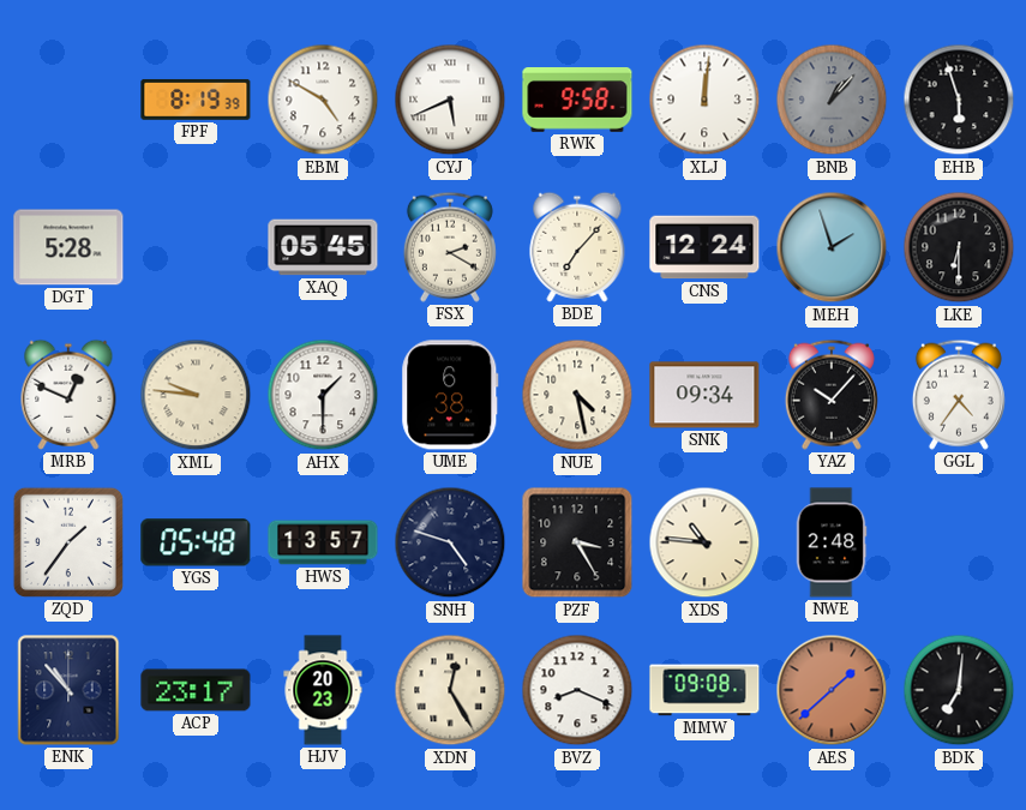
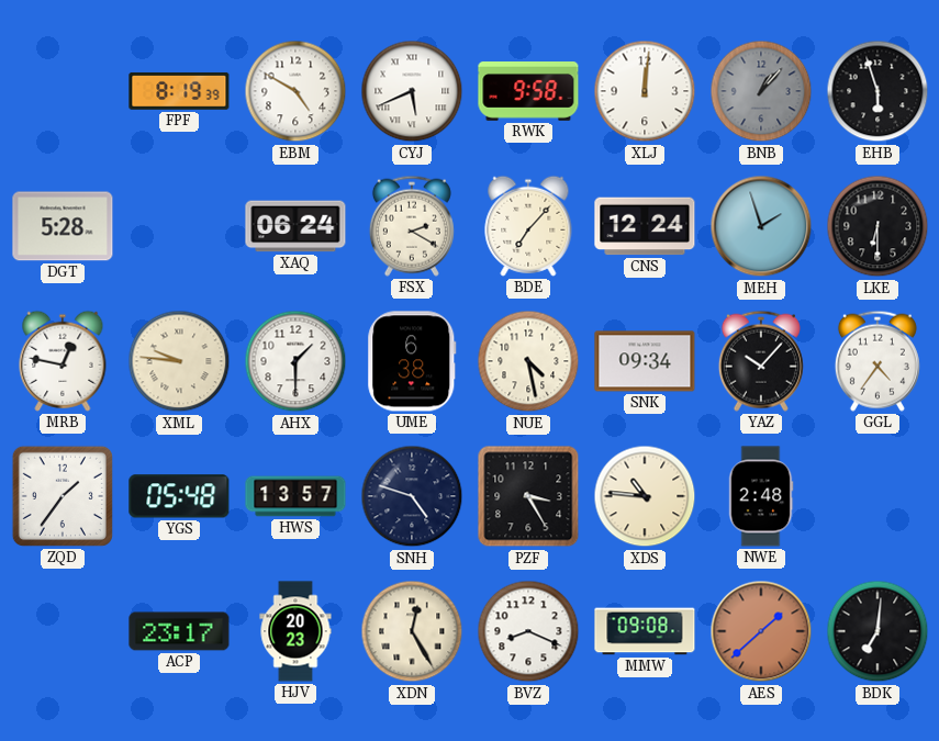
XAQ: 05:45 -> 06:24 (295, 226)
MRB: 12:49 -> 12:47 (63, 361)
ENK: 10:53 -> none (68, 690)
